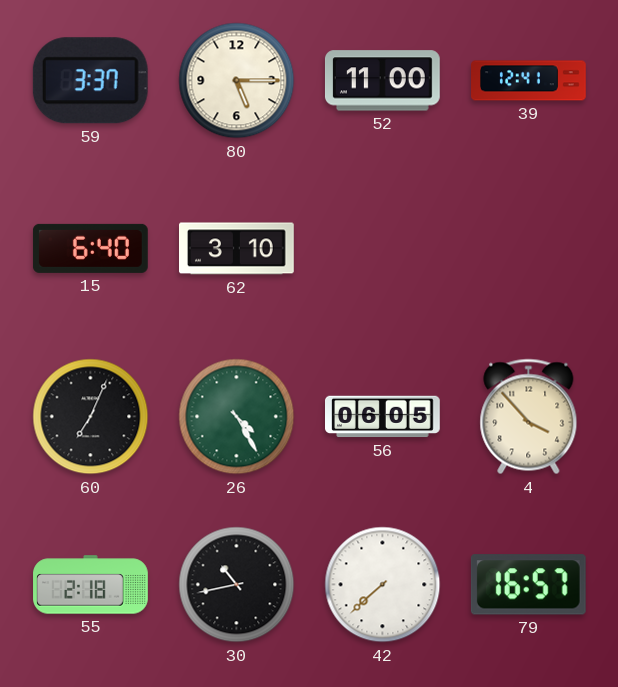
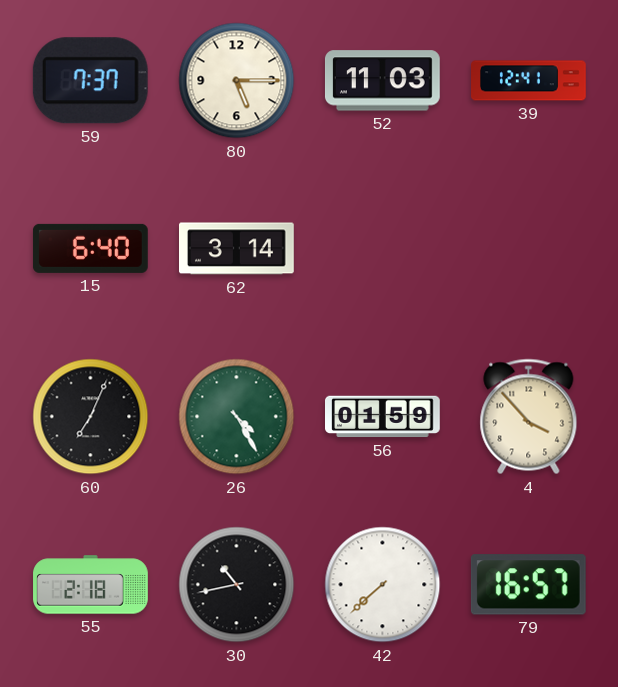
59: 3:37 -> 7:37 (90, 81)
52: 11:00 -> 11:03 (382, 81)
62: 3:10 -> 3:14 (237, 249)
56: 06:05 -> 01:59 (383, 417)
